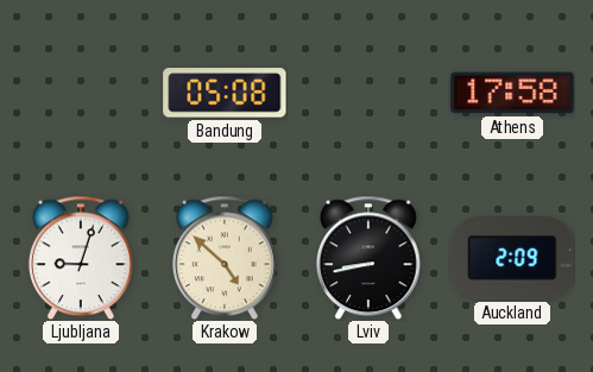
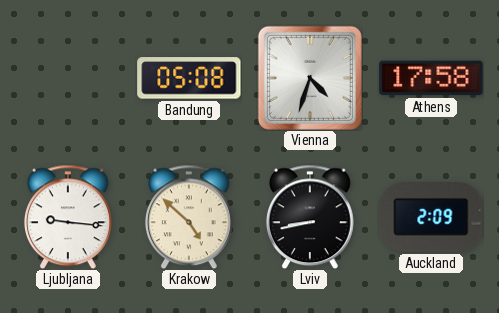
Vienna: none -> 4:33 (310, 78)
Ljubljana: 9:03 -> 9:16 (68, 217)
